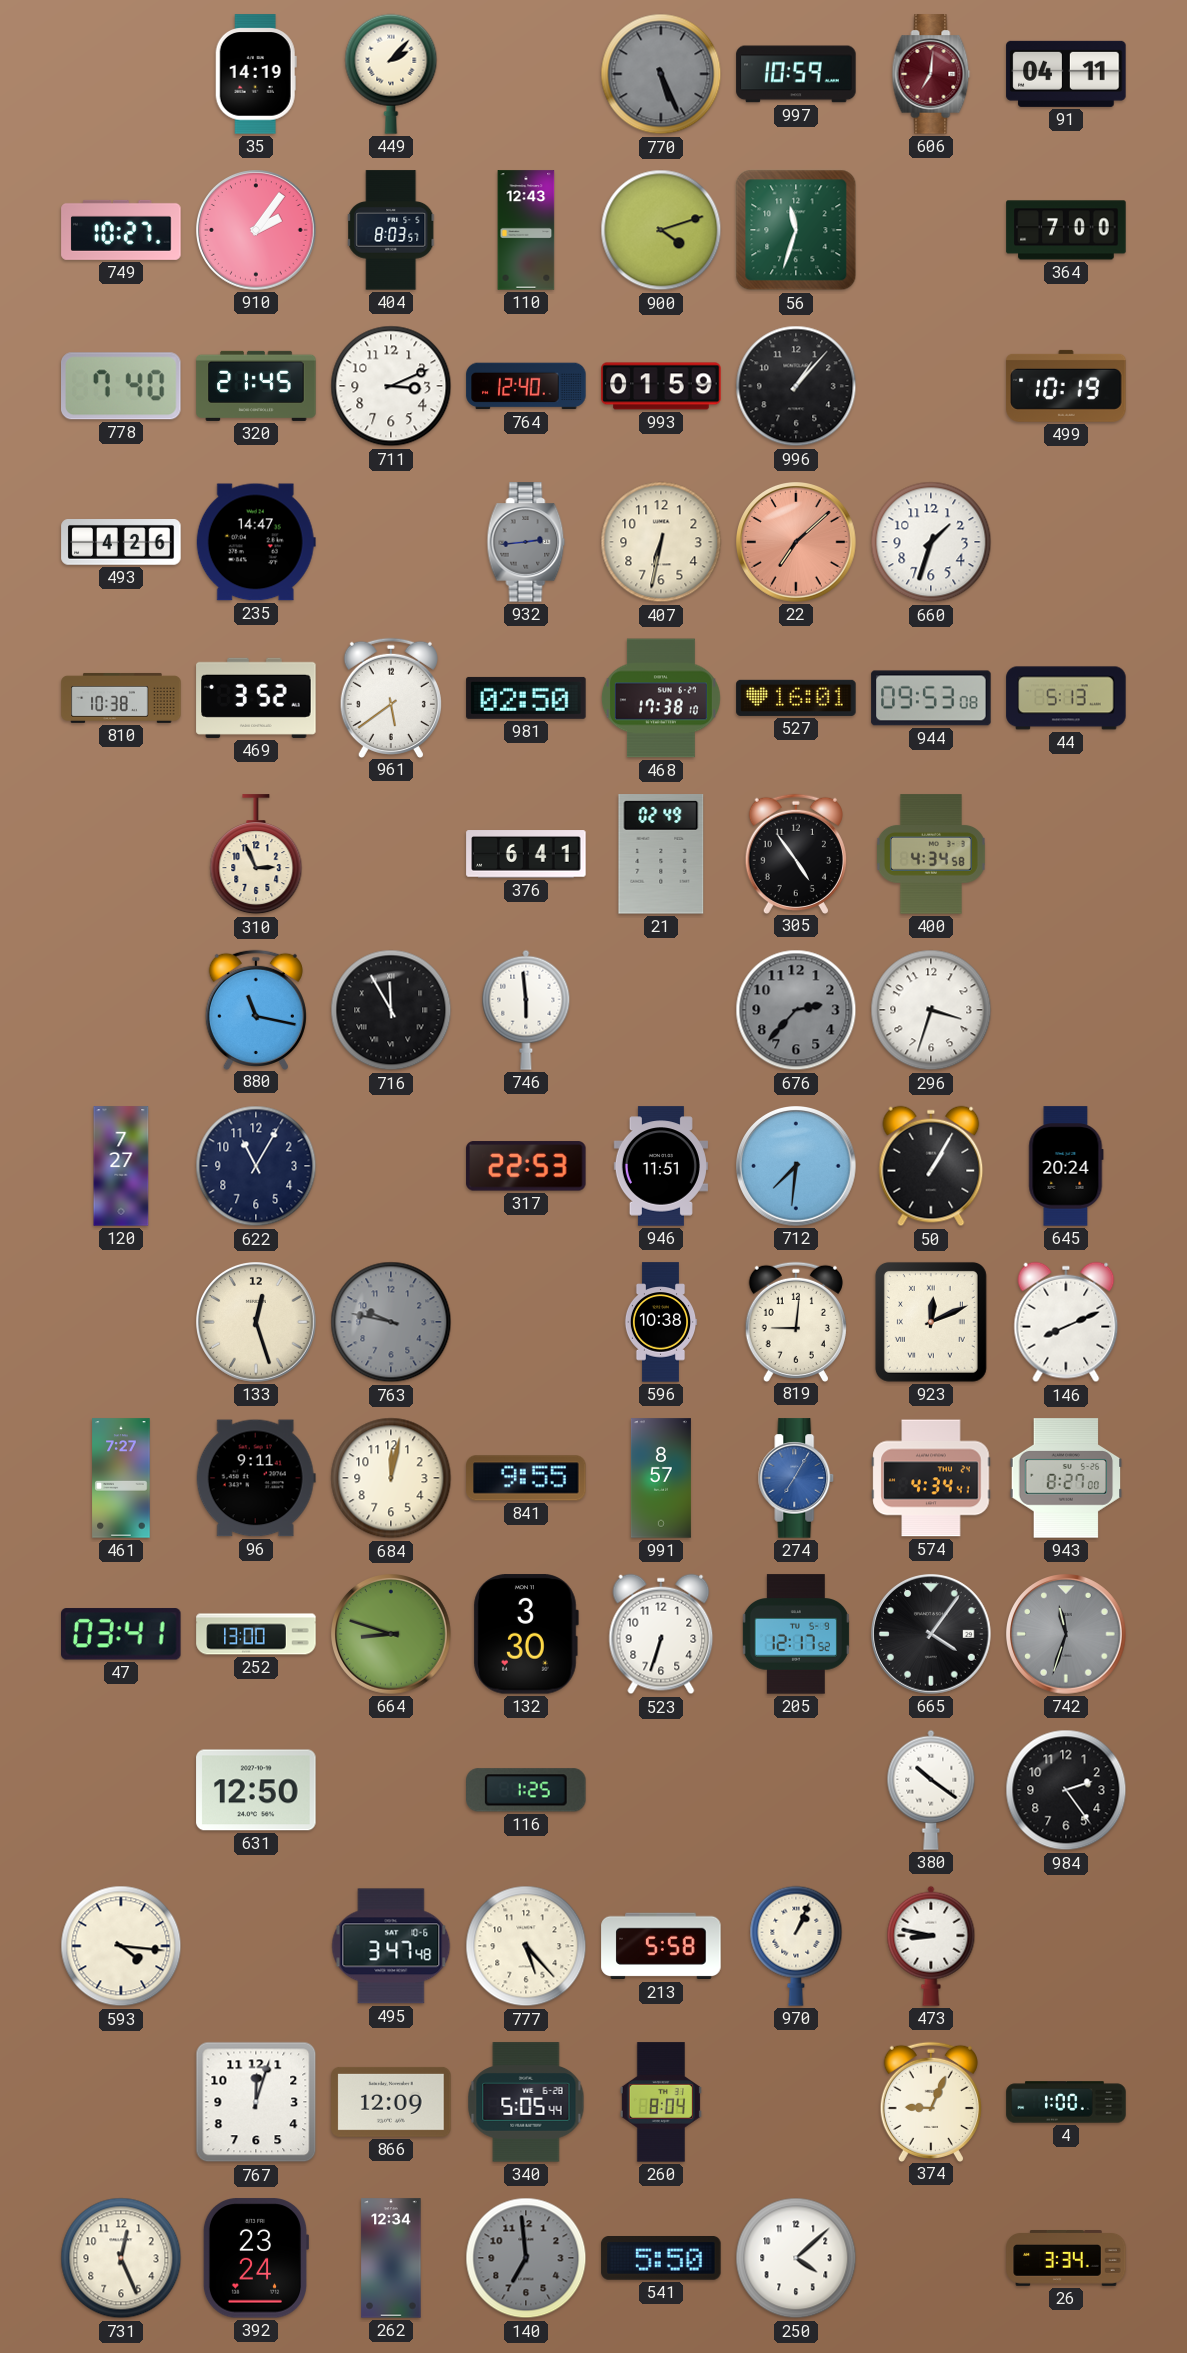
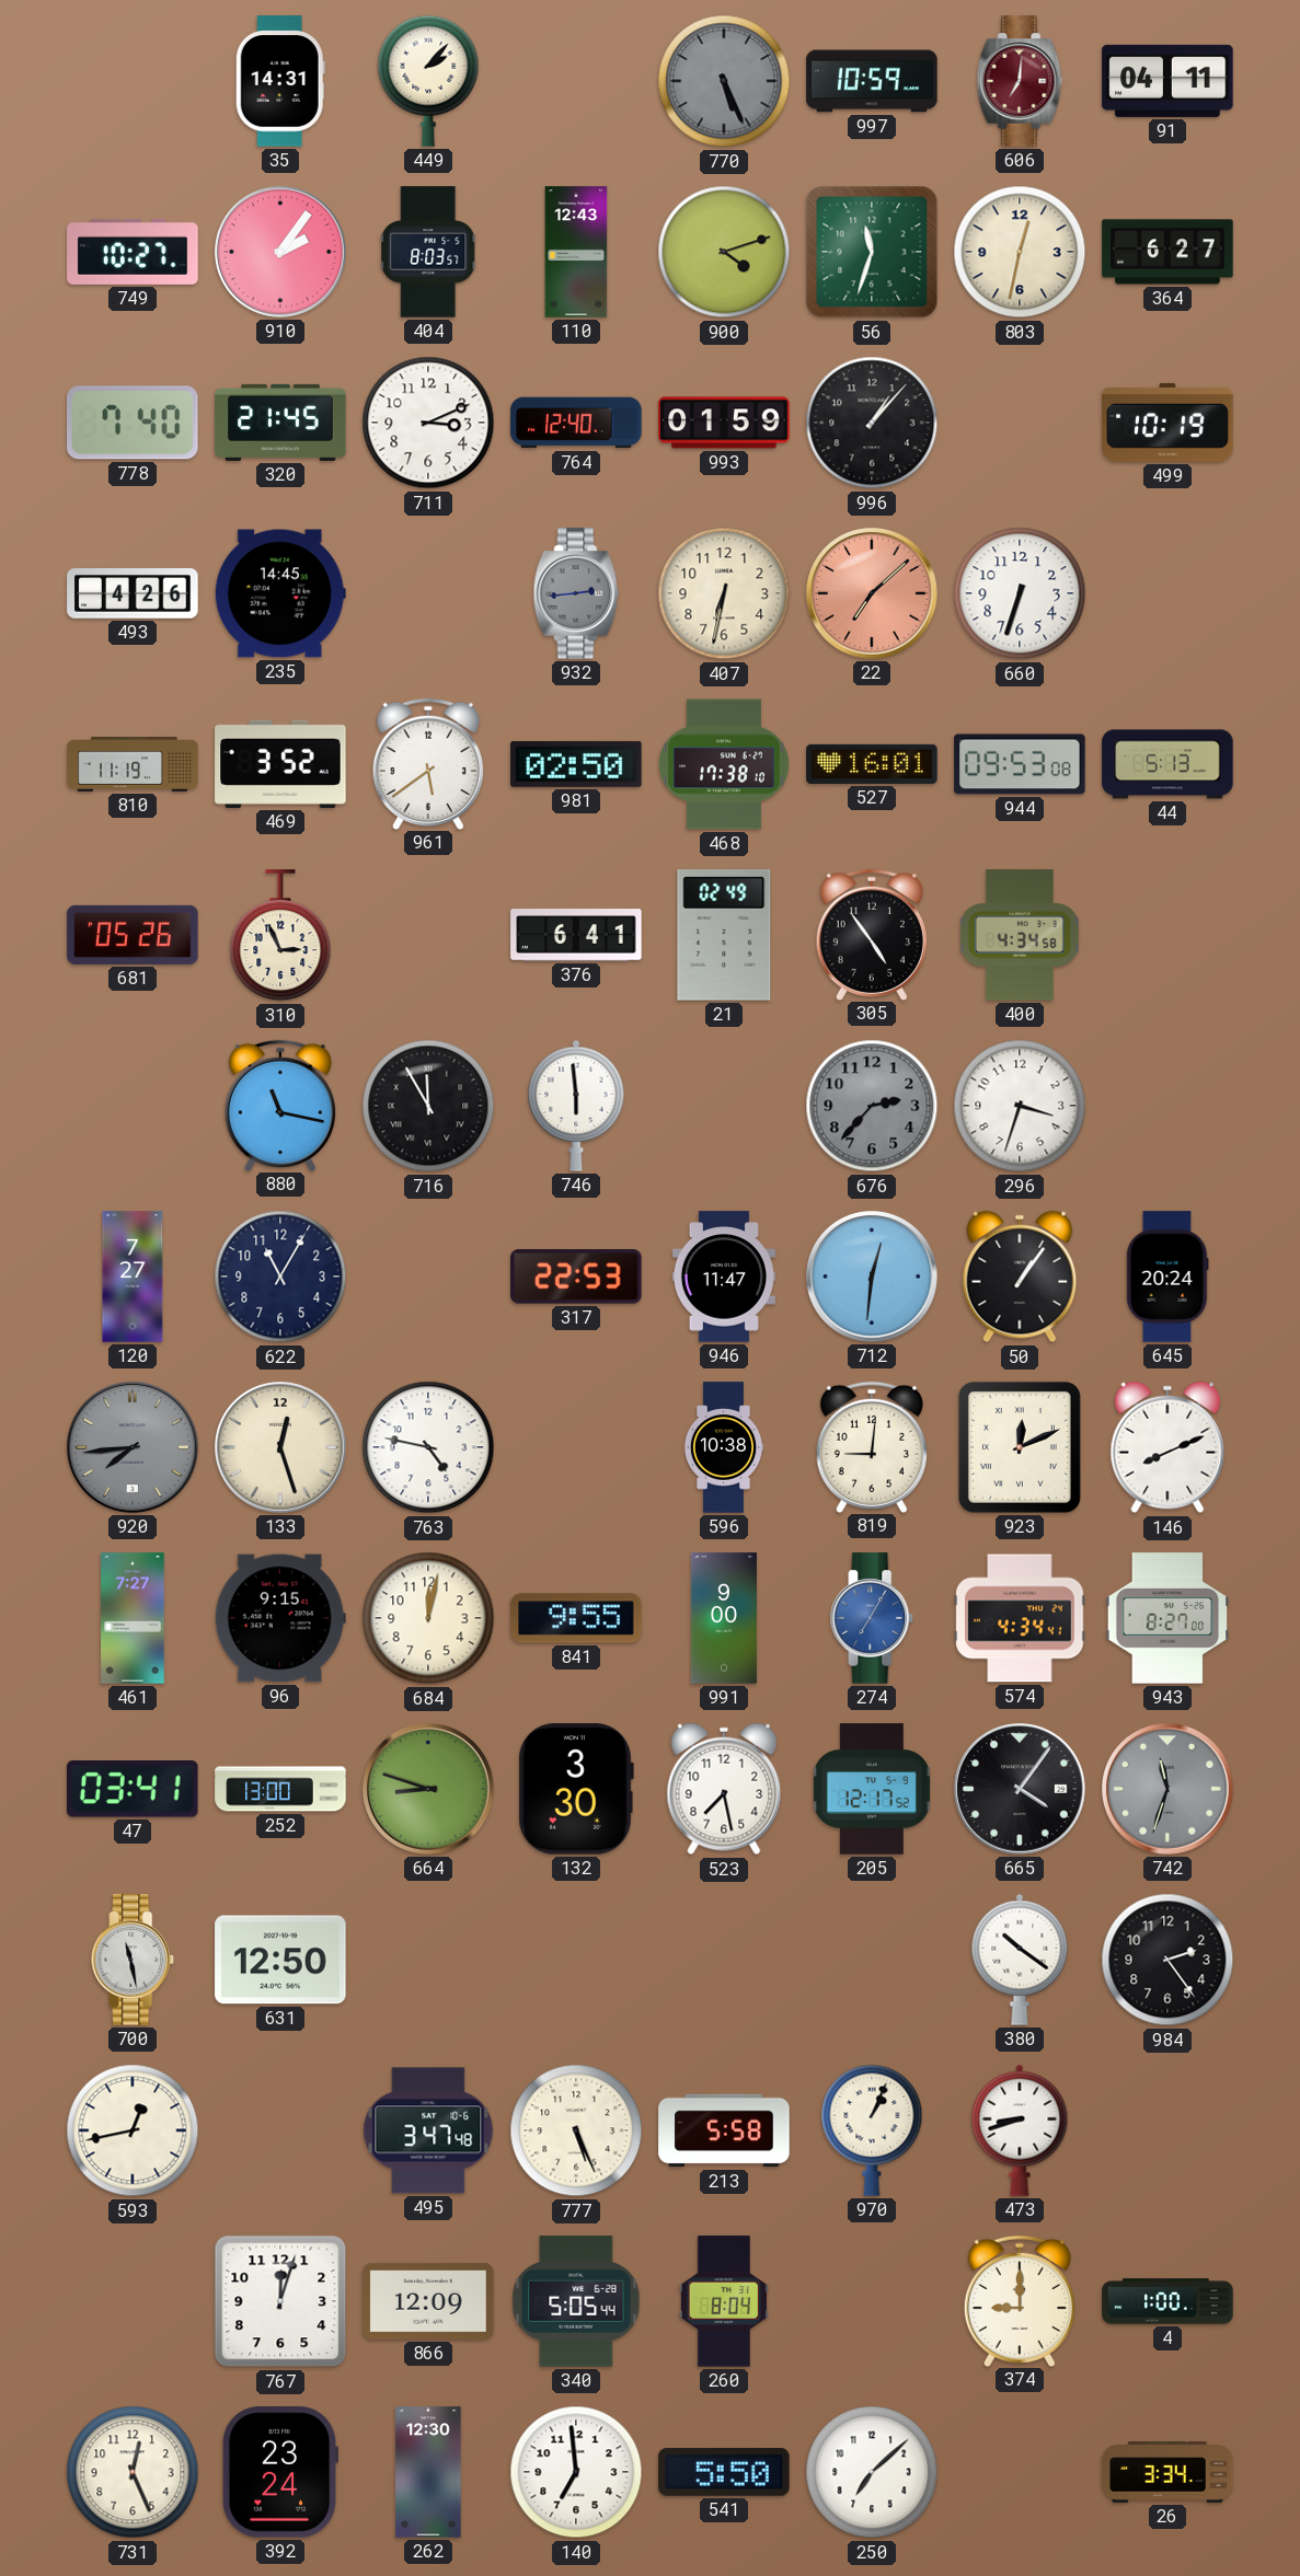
35: 14:19 -> 14:31 (280, 81)
803: none -> 12:32 (1020, 252)
364: 7:00 -> 6:27 (1167, 252)
235: 14:47 -> 14:45 (280, 593)
660: 1:33 -> 6:33 (1020, 593)
810: 10:38 -> 11:19 (133, 764)
681: none -> 05:26 (133, 935)
946: 11:51 -> 11:47 (724, 1277)
712: 7:31 -> 12:31 (873, 1278)
50: 1:05 -> 1:06 (1020, 1277)
920: none -> 7:44 (134, 1448)
763: 9:47 -> 4:47 (428, 1447)
763 dial: grey -> white (428, 1447)
96: 9:11 -> 9:15 (280, 1618)
991: 8:57 -> 9:00 (724, 1618)
523: 6:33 -> 7:28 (724, 1789)
700: none -> 11:28 (133, 1960)
116: 1:25 -> none (526, 1790)
593: 4:16 -> 12:43 (133, 2130)
777: 5:23 -> 5:26 (576, 2130)
473: 8:47 -> 8:42 (1020, 2130)
374: 9:04 -> 9:00 (1020, 2300)
262: 12:34 -> 12:30 (428, 2472)
140 dial: grey -> white (576, 2472)
250: 4:08 -> 7:08 (872, 2472)
